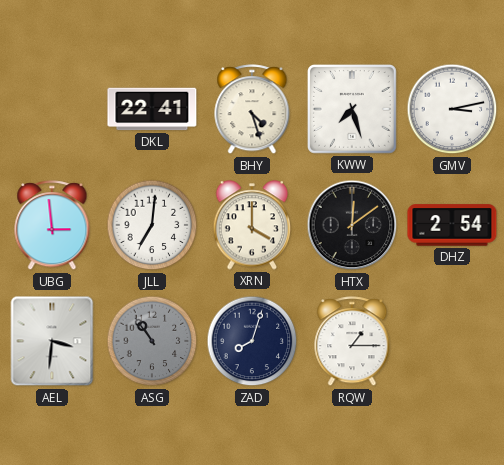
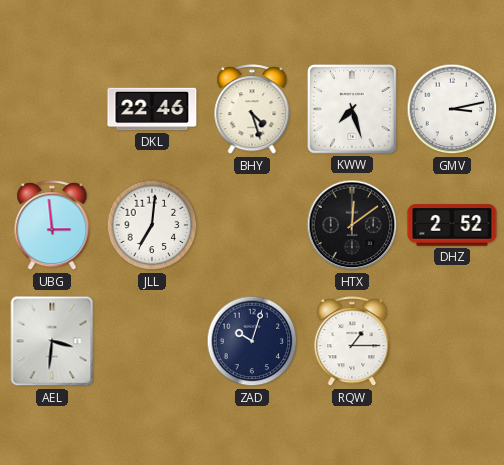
DKL: 22:41 -> 22:46 (152, 109)
XRN: 4:00 -> none (252, 225)
DHZ: 2:54 -> 2:52 (452, 225)
ASG: 10:54 -> none (152, 341)
ZAD: 8:03 -> 10:03 (252, 341)
